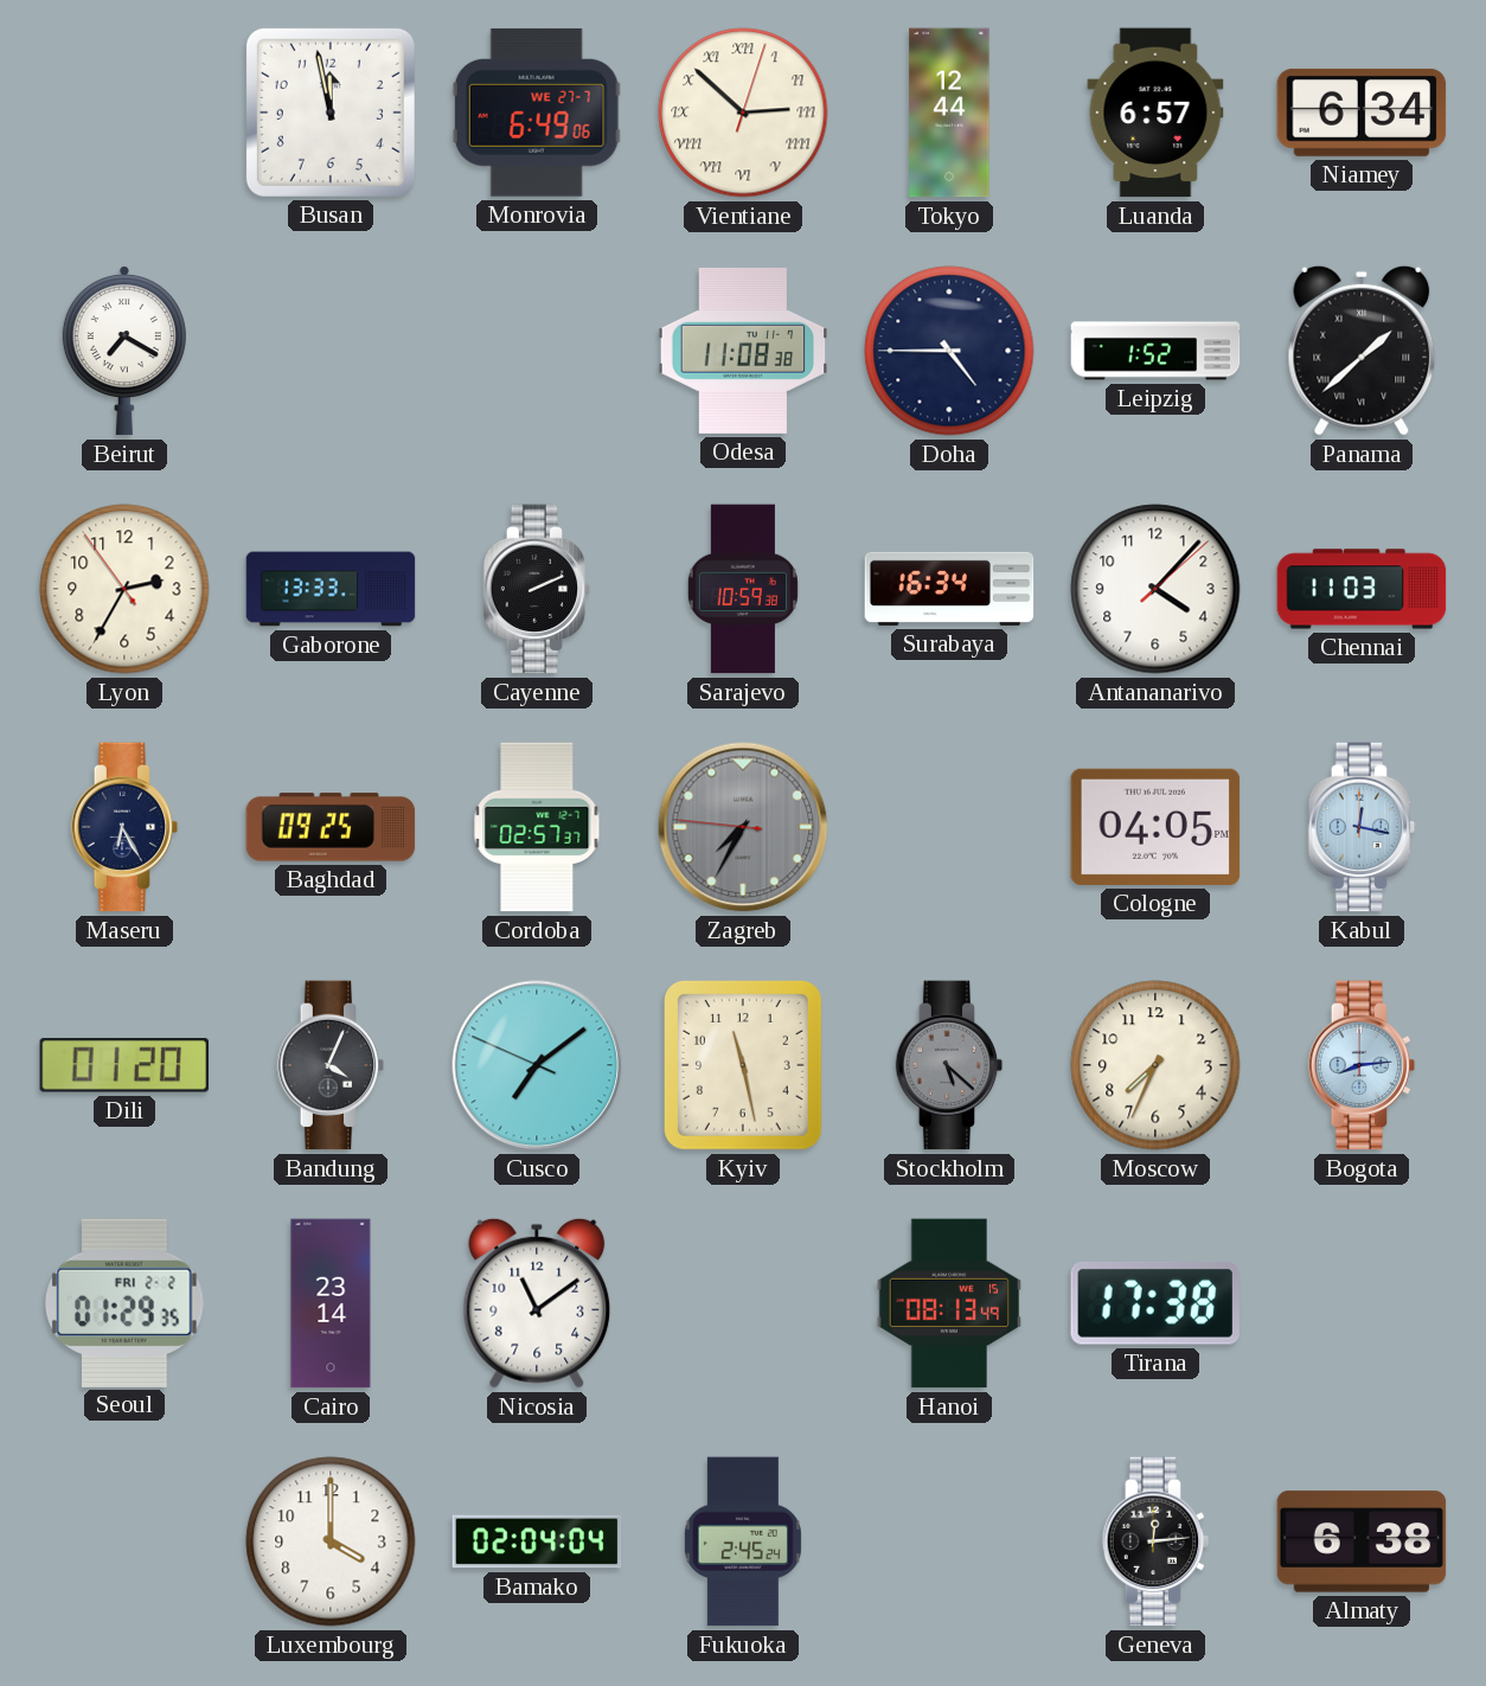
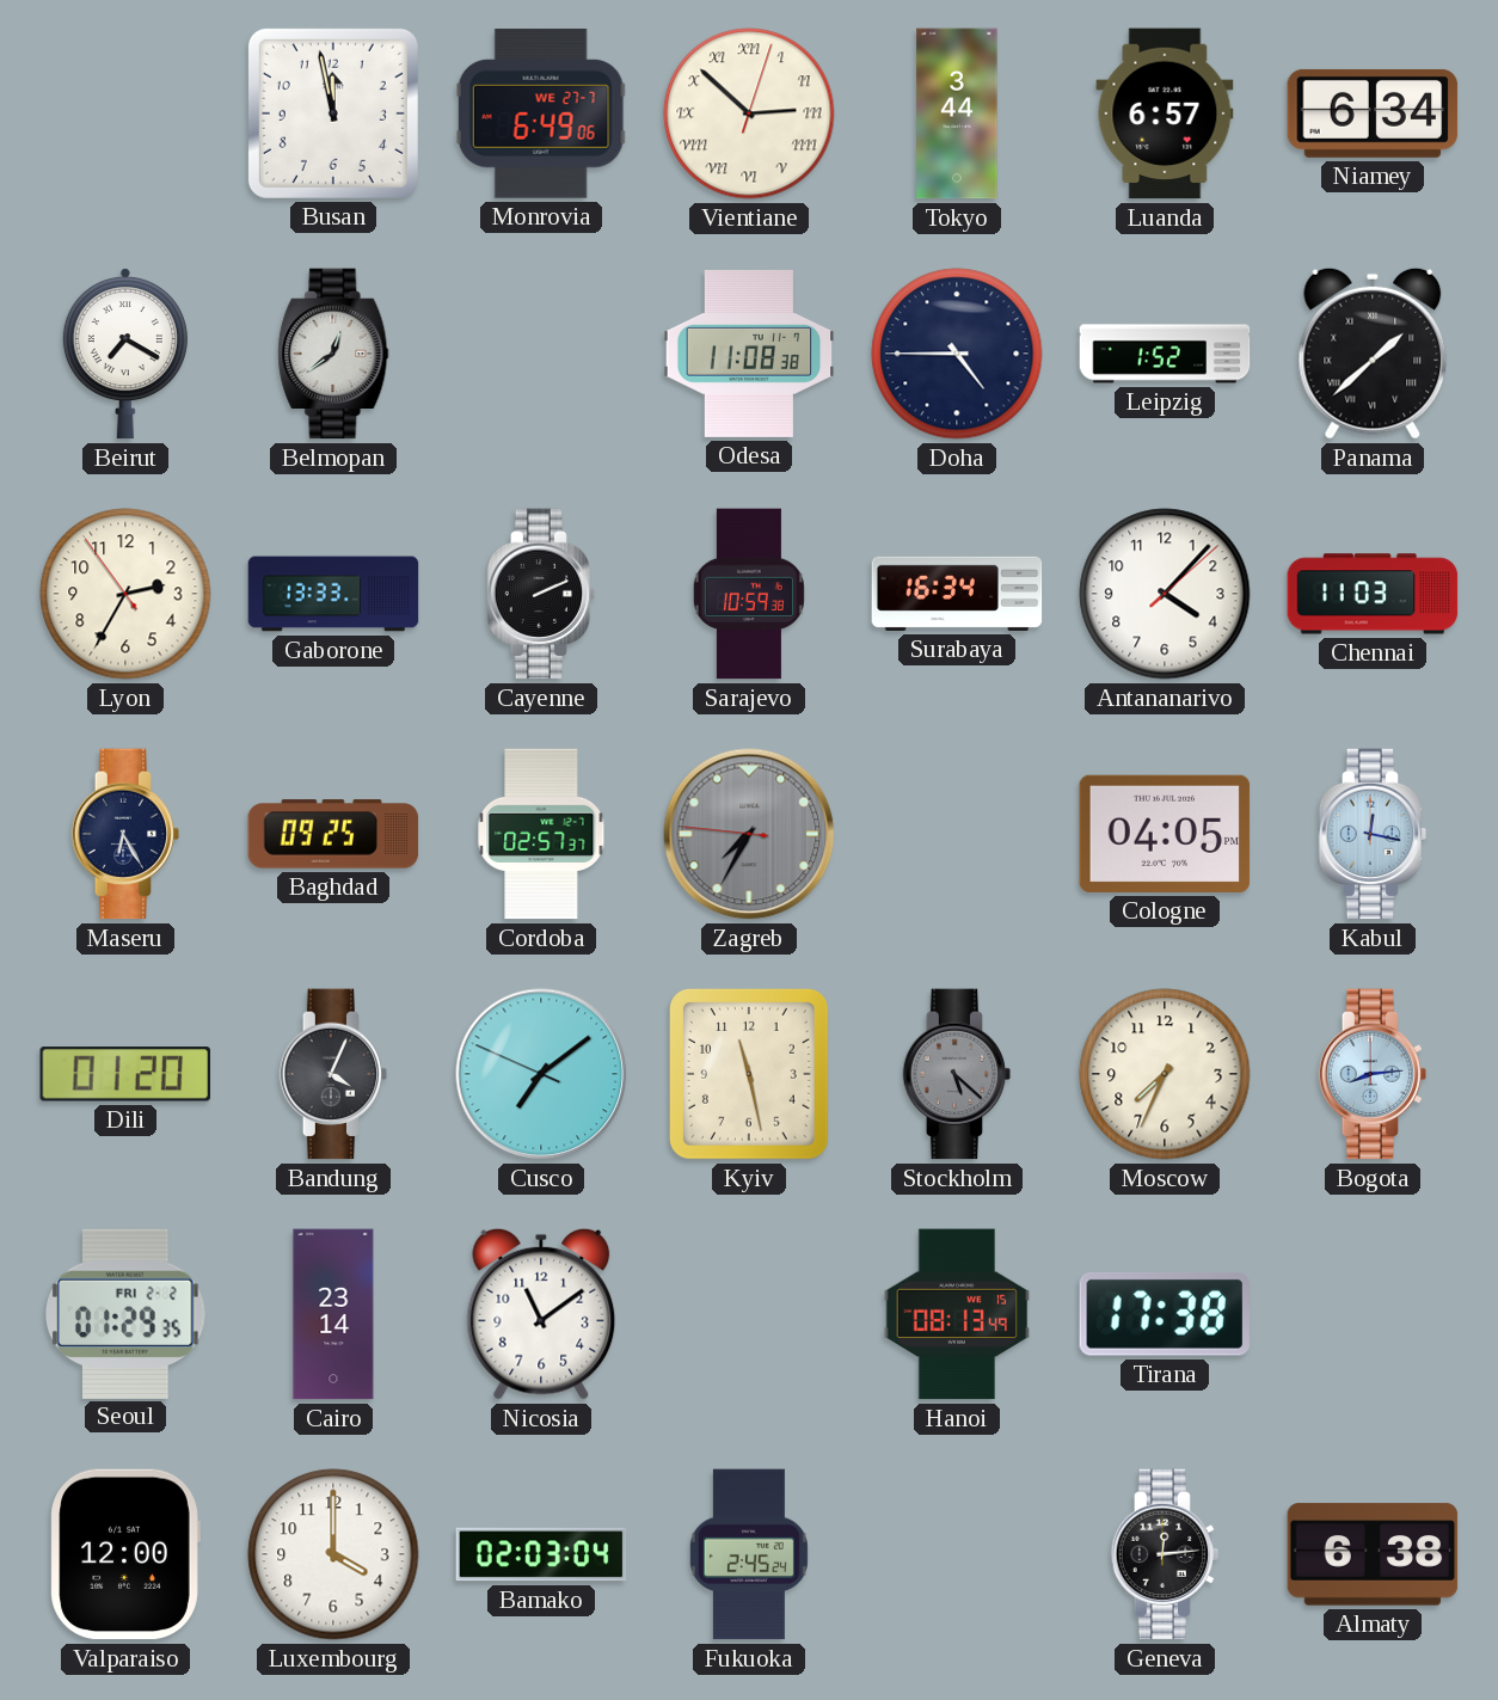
Tokyo: 12:44 -> 3:44 (957, 113)
Belmopan: none -> 12:39 (333, 354)
Valparaiso: none -> 12:00 (125, 1554)
Bamako: 02:04 -> 02:03 (541, 1554)
